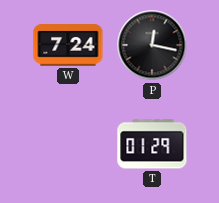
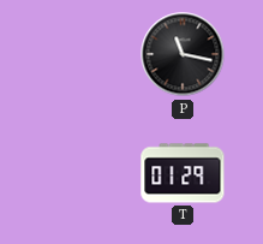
W: 7:24 -> none (68, 45)
P: 12:17 -> 11:17 (183, 54)
